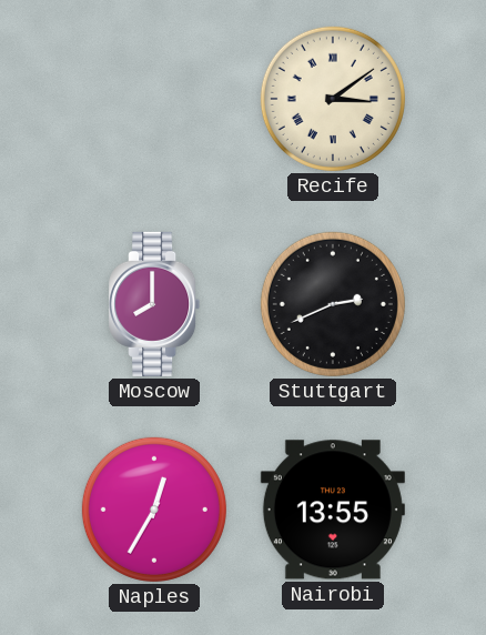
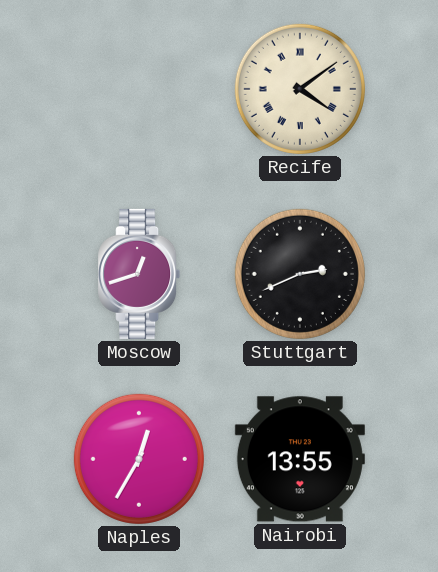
Recife: 3:09 -> 4:09 (300, 89)
Moscow: 8:00 -> 12:42 (139, 274)
